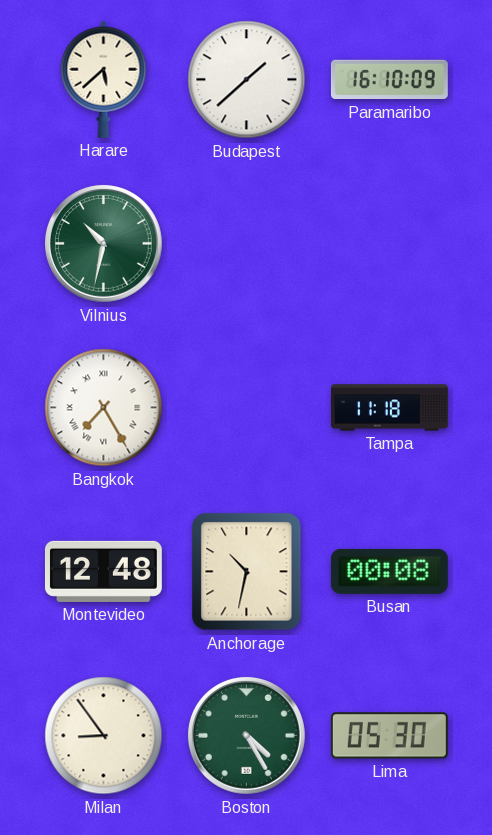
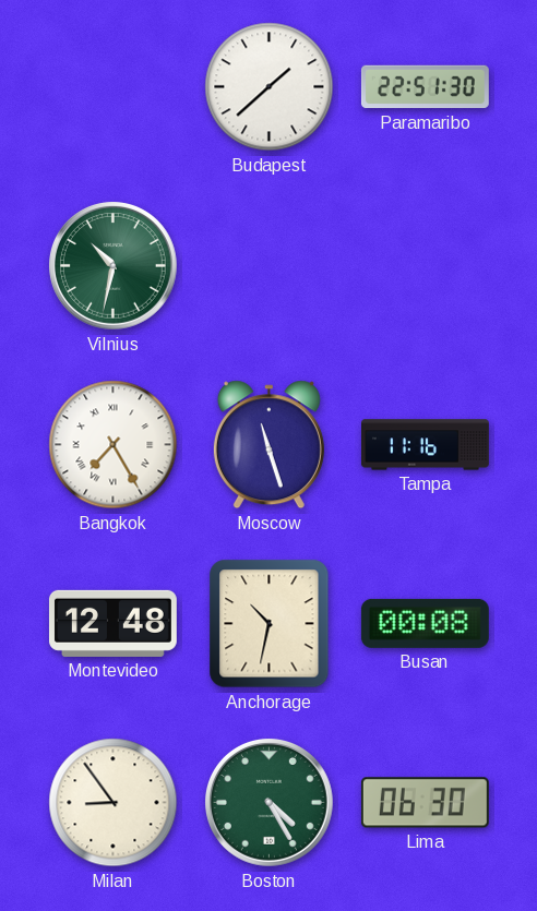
Harare: 5:38 -> none (104, 79)
Paramaribo: 16:10 -> 22:51 (425, 87)
Moscow: none -> 11:27 (268, 445)
Tampa: 11:18 -> 11:16 (425, 445)
Lima: 05:30 -> 06:30 (425, 803)
